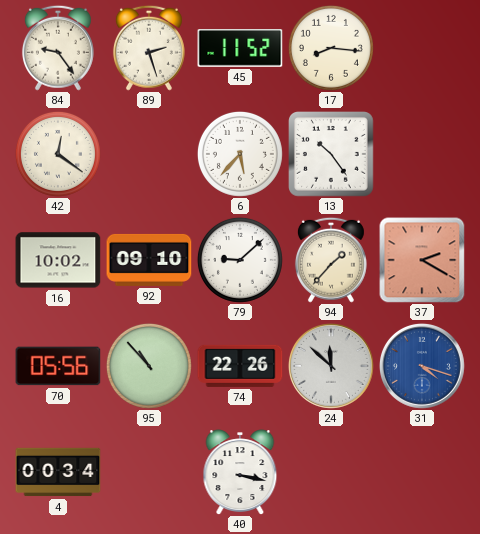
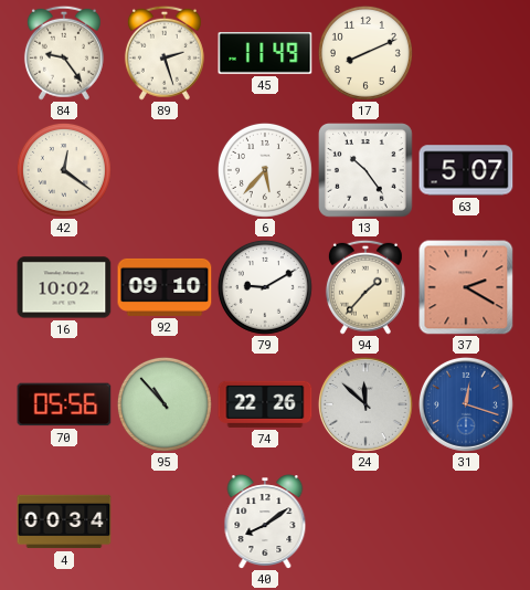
45: 11:52 -> 11:49 (265, 53)
17: 8:16 -> 8:11 (365, 53)
63: none -> 5:07 (466, 170)
79: 9:08 -> 9:10 (265, 287)
31: 4:18 -> 12:18 (466, 404)
40: 3:17 -> 8:09 (265, 521)
